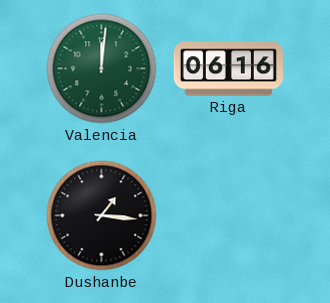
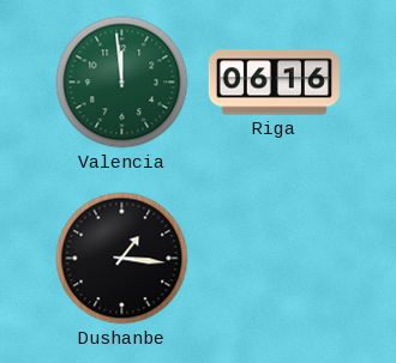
Valencia: 12:01 -> 11:59 (122, 83)
